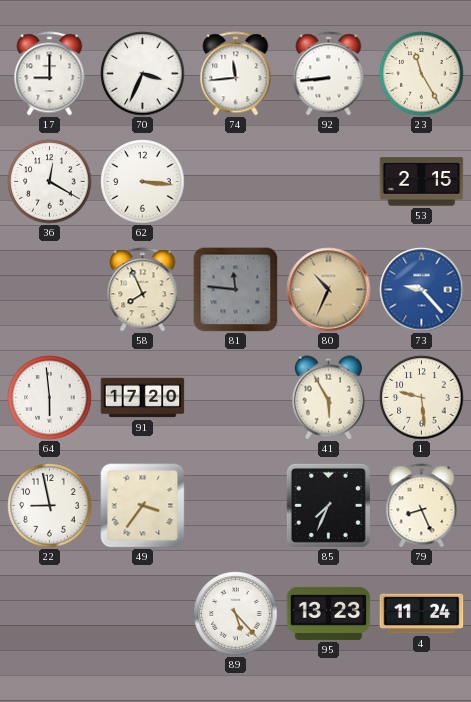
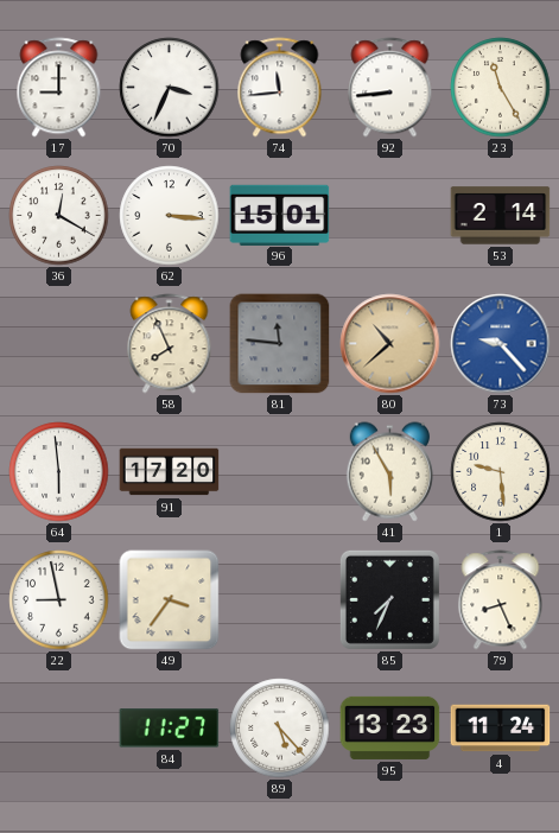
96: none -> 15:01 (280, 215)
53: 2:15 -> 2:14 (501, 216)
80: 10:34 -> 10:38 (390, 344)
84: none -> 11:27 (170, 729)
